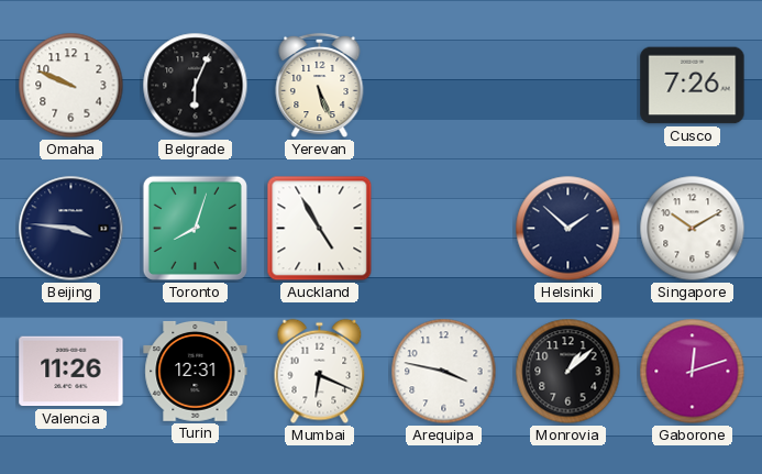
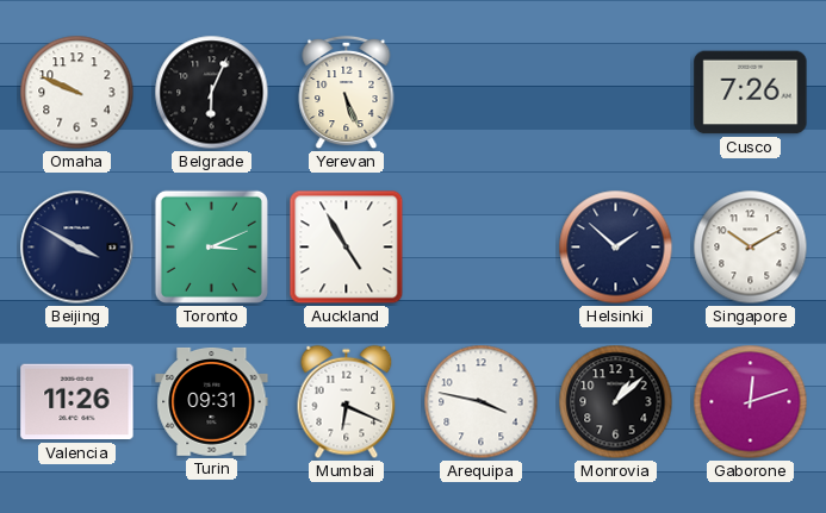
Beijing: 3:46 -> 3:50 (77, 248)
Toronto: 8:03 -> 3:11 (211, 246)
Turin: 12:31 -> 09:31 (212, 401)
